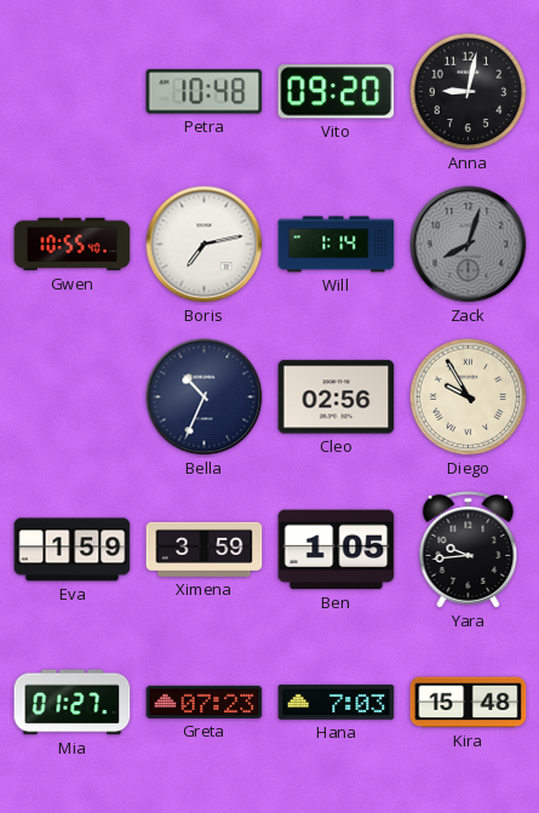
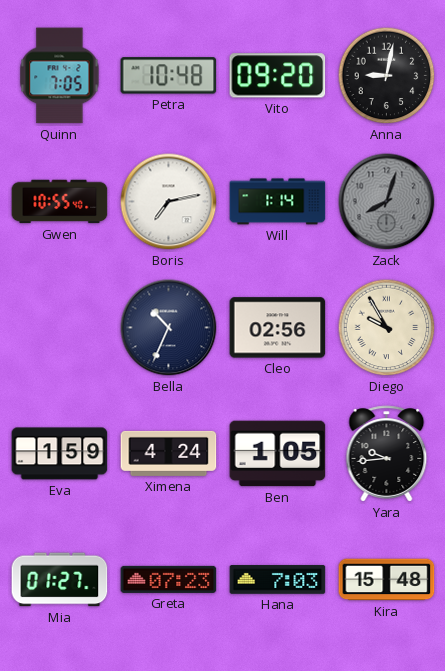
Quinn: none -> 7:05 (60, 76)
Ximena: 3:59 -> 4:24 (169, 453)
